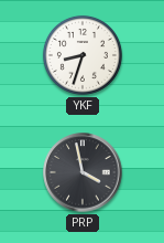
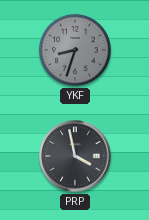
YKF dial: white -> grey (75, 50)
